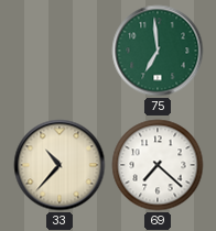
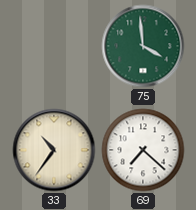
75: 6:59 -> 3:59 (143, 46)
33: 10:37 -> 10:36 (54, 150)
